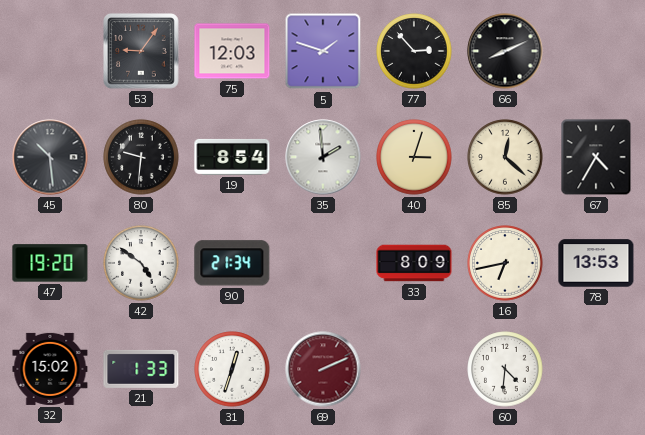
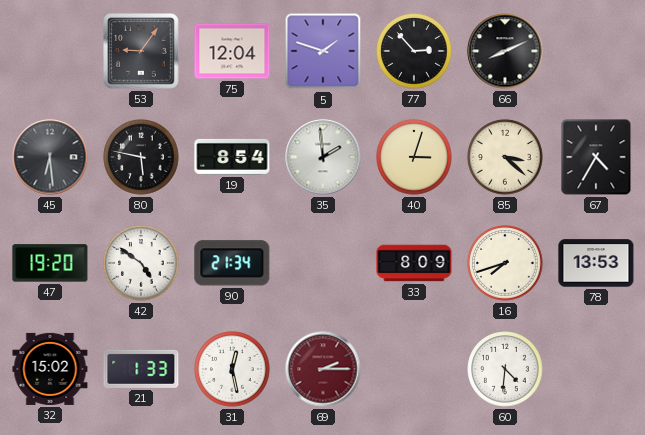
75: 12:03 -> 12:04 (232, 51)
45: 10:29 -> 6:29 (50, 157)
80: 9:31 -> 5:47 (141, 157)
85: 12:22 -> 3:22 (505, 157)
16: 6:43 -> 7:42 (505, 263)
31: 12:33 -> 12:28 (232, 369)
69: 2:11 -> 2:15 (323, 369)
